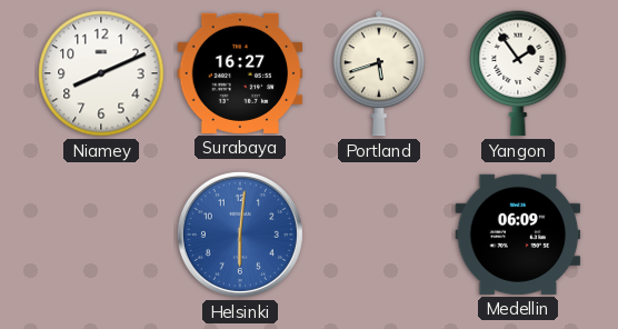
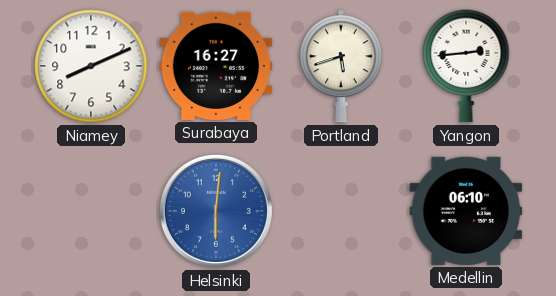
Yangon: 1:54 -> 2:44 (466, 66)
Medellin: 06:09 -> 06:10 (466, 211)
